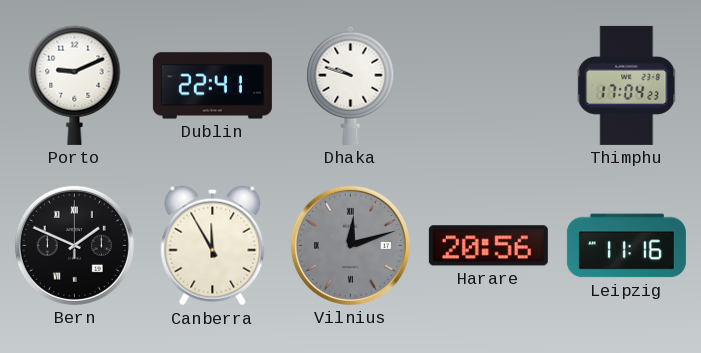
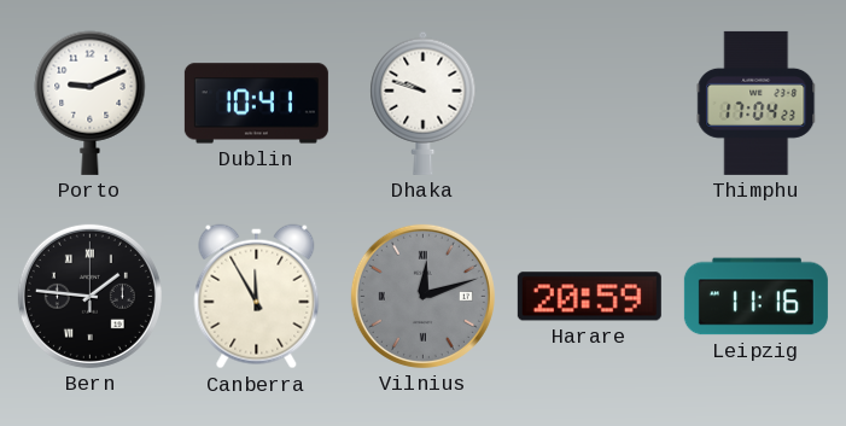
Dublin: 22:41 -> 10:41 (256, 104)
Bern: 1:49 -> 1:46 (89, 296)
Harare: 20:56 -> 20:59 (589, 297)
